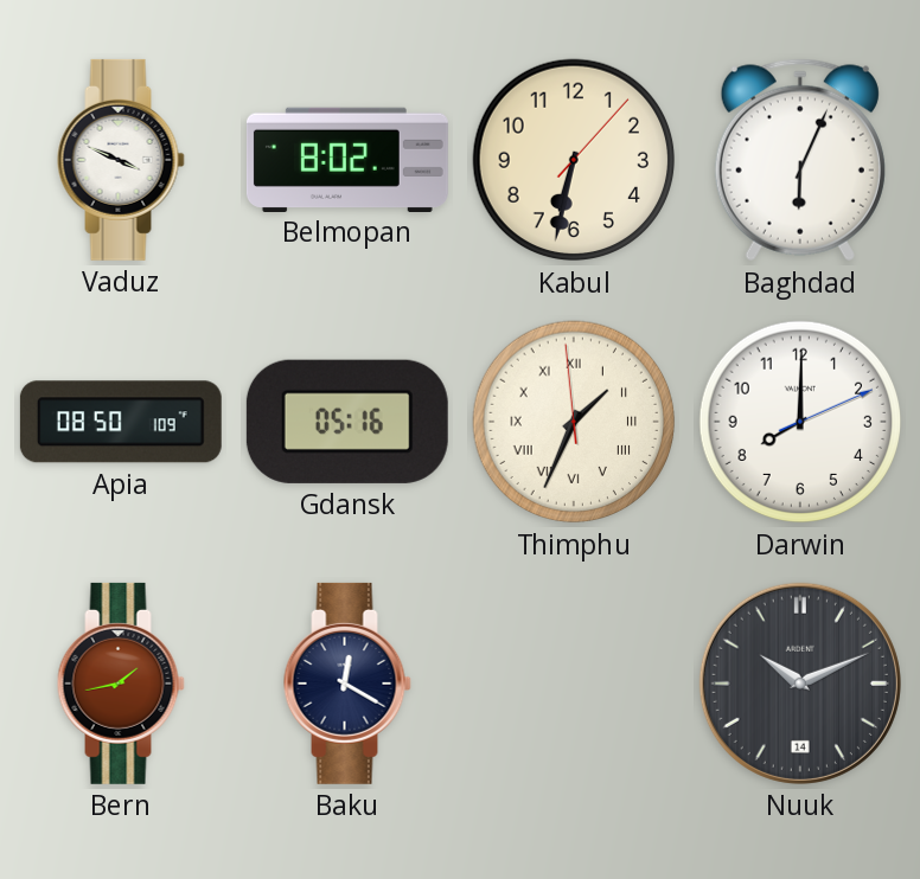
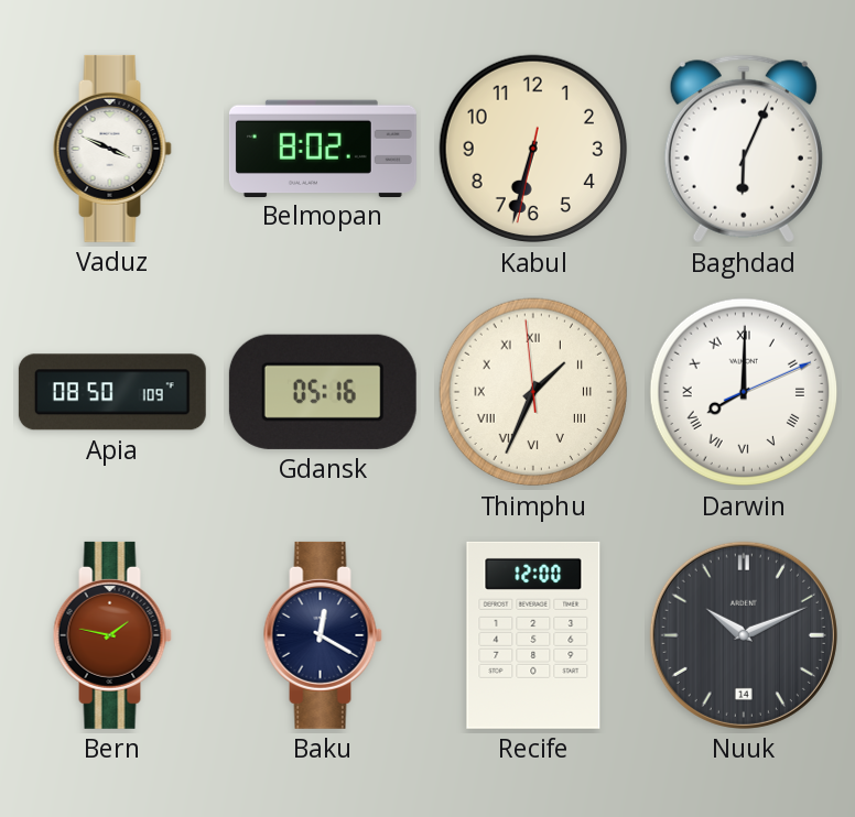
Kabul: 6:32:07 -> 6:32:32 (533, 149)
Darwin numerals: Arabic -> Roman (744, 392)
Bern: 1:43 -> 1:47 (112, 635)
Recife: none -> 12:00 (533, 635)
